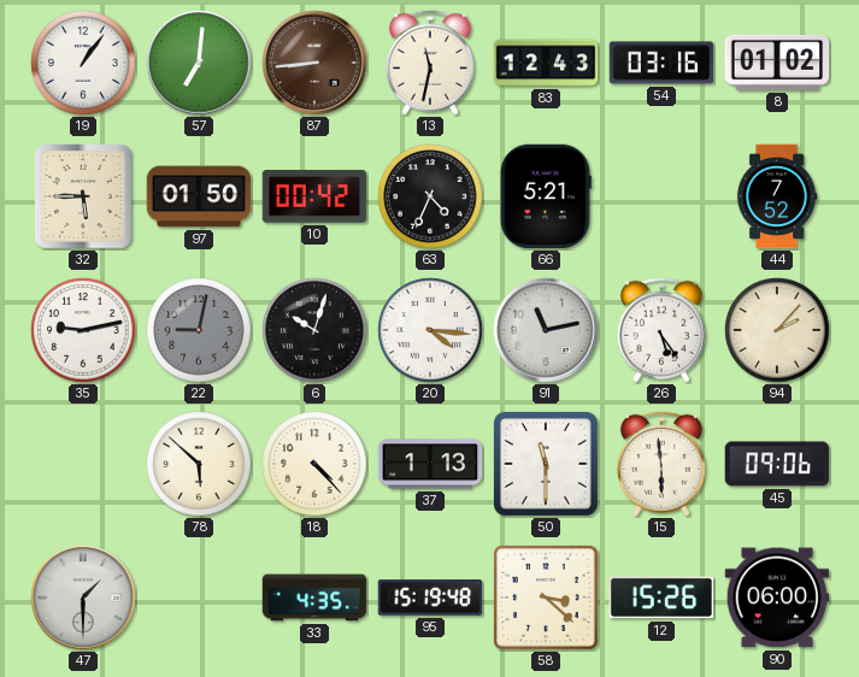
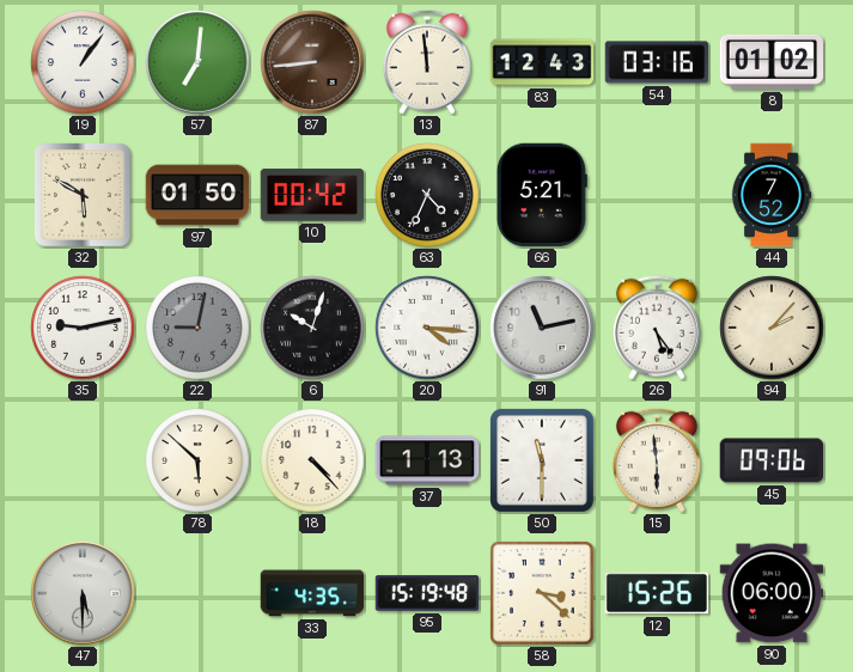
13: 11:32 -> 11:59 (427, 62)
32: 5:45 -> 5:50 (84, 196)
47: 1:30 -> 5:30 (83, 593)
